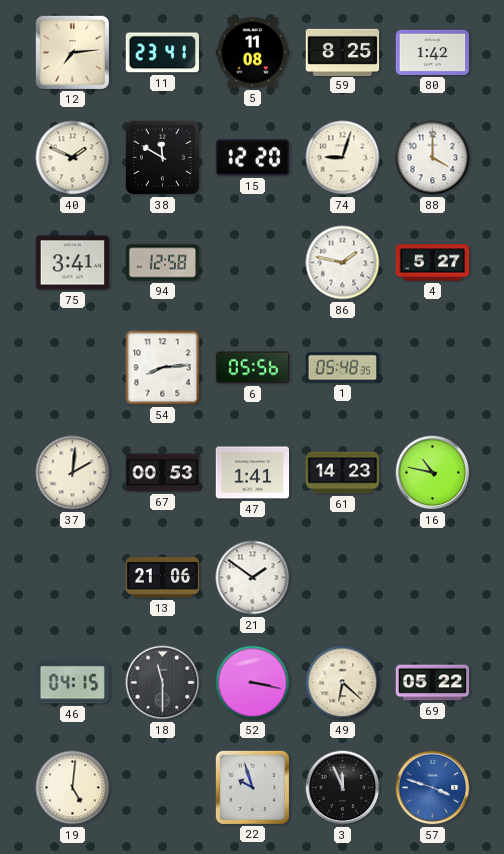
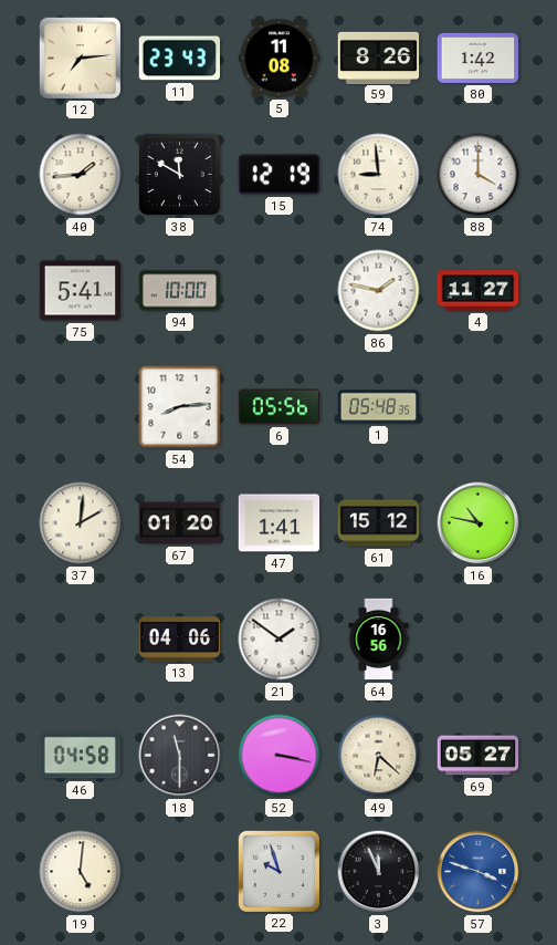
11: 23:41 -> 23:43 (179, 59)
59: 8:25 -> 8:26 (379, 58)
40: 1:49 -> 1:44 (81, 175)
15: 12:20 -> 12:19 (280, 175)
74: 9:03 -> 8:59 (379, 175)
75: 3:41 -> 5:41 (81, 291)
94: 12:58 -> 10:00 (180, 291)
4: 5:27 -> 11:27 (479, 291)
67: 00:53 -> 01:20 (180, 523)
61: 14:23 -> 15:12 (379, 523)
13: 21:06 -> 04:06 (180, 640)
64: none -> 16:56 (379, 640)
46: 04:15 -> 04:58 (80, 756)
69: 05:22 -> 05:27 (479, 756)
